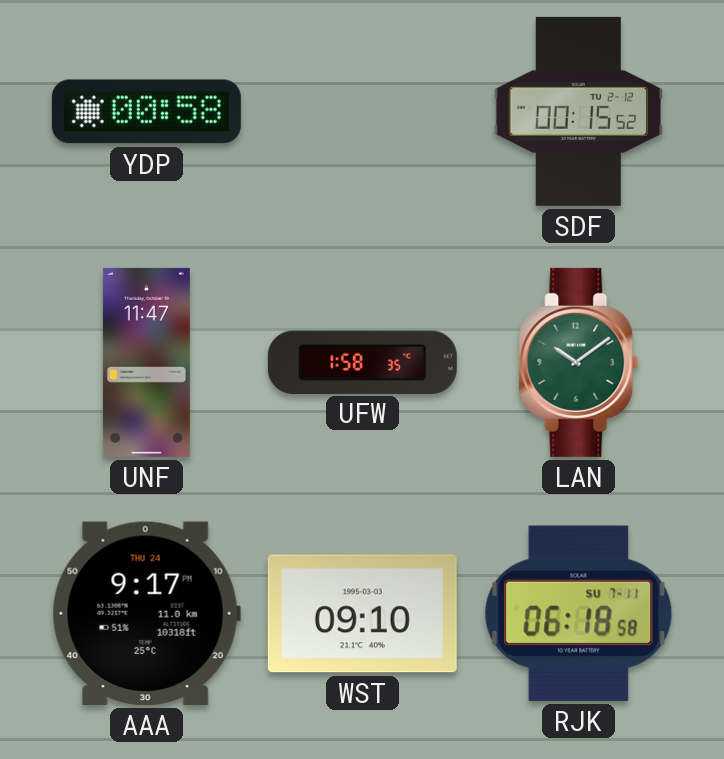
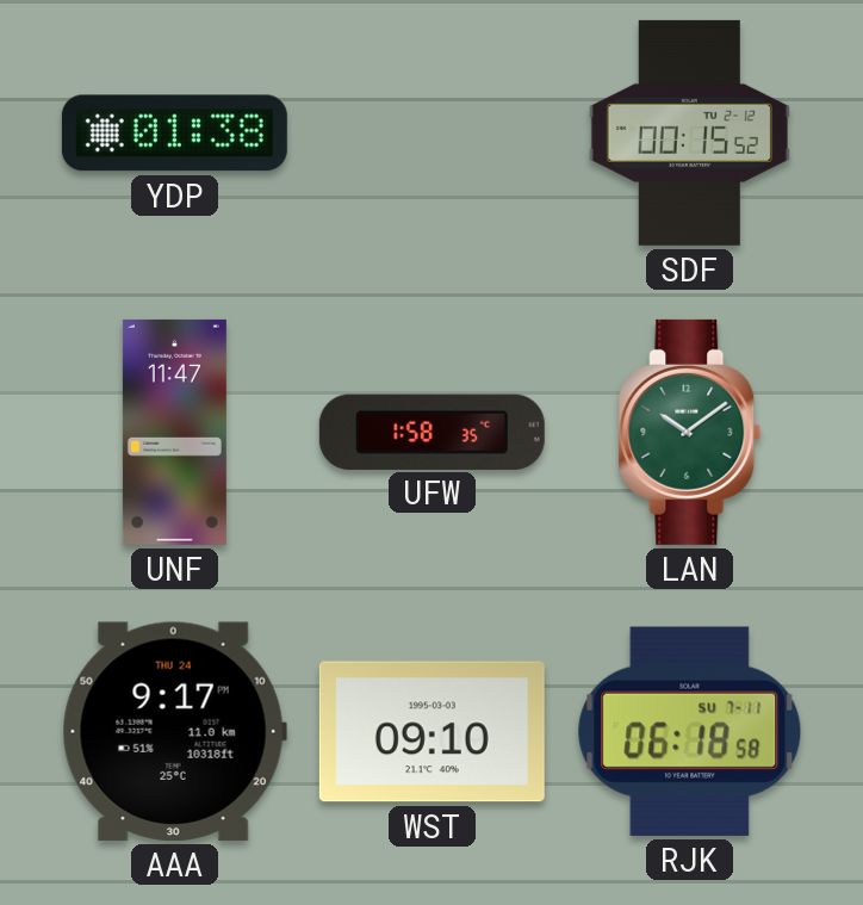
YDP: 00:58 -> 01:38 (174, 134)
